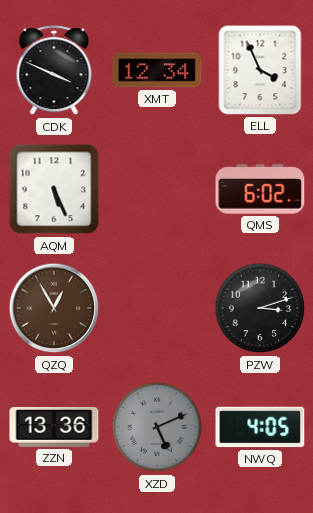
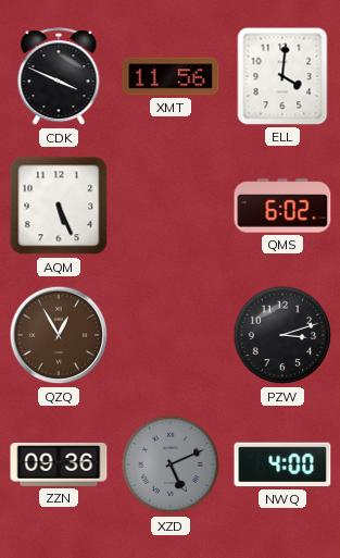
XMT: 12:34 -> 11:56 (171, 76)
ELL: 3:56 -> 4:01 (282, 76)
ZZN: 13:36 -> 09:36 (59, 464)
NWQ: 4:05 -> 4:00 (282, 464)
